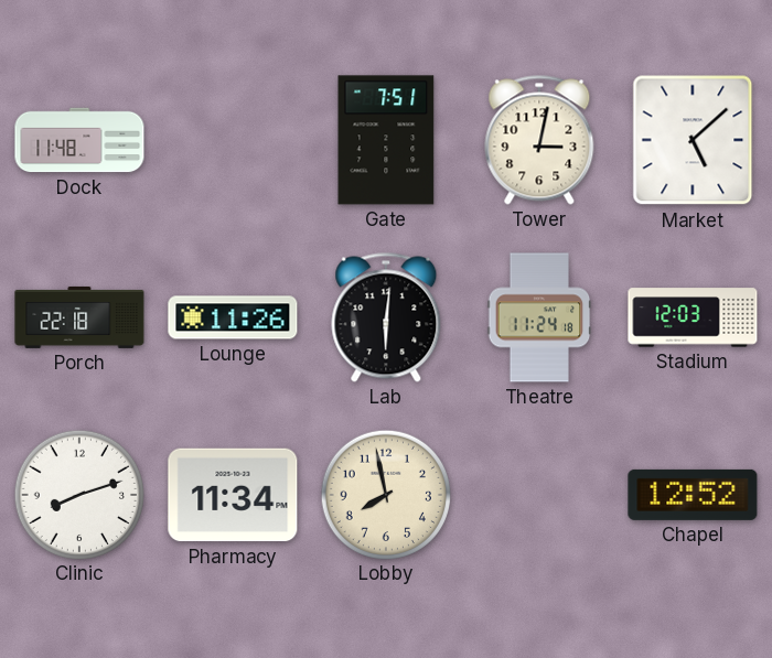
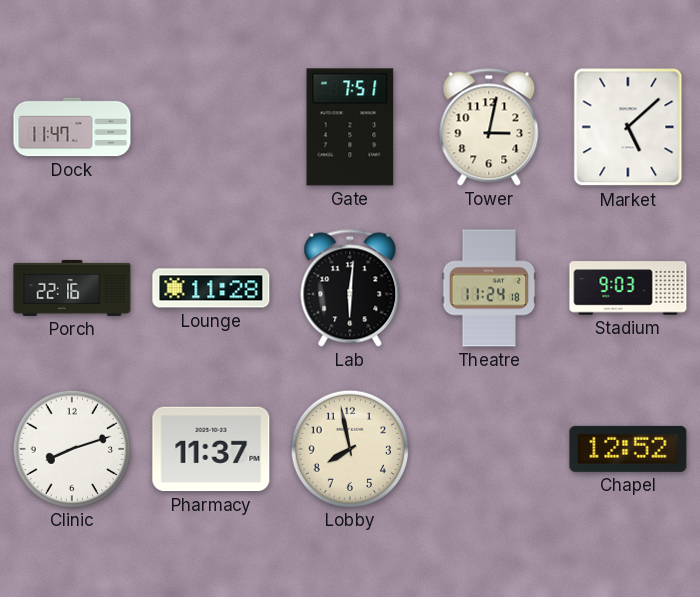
Dock: 11:48 -> 11:47 (72, 127)
Porch: 22:18 -> 22:16 (72, 288)
Lounge: 11:26 -> 11:28 (211, 288)
Stadium: 12:03 -> 9:03 (628, 288)
Pharmacy: 11:34 -> 11:37 (211, 449)
